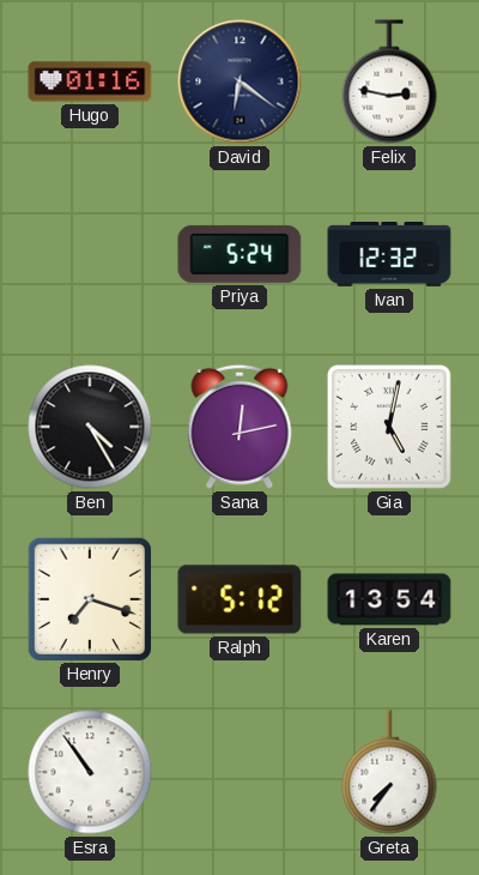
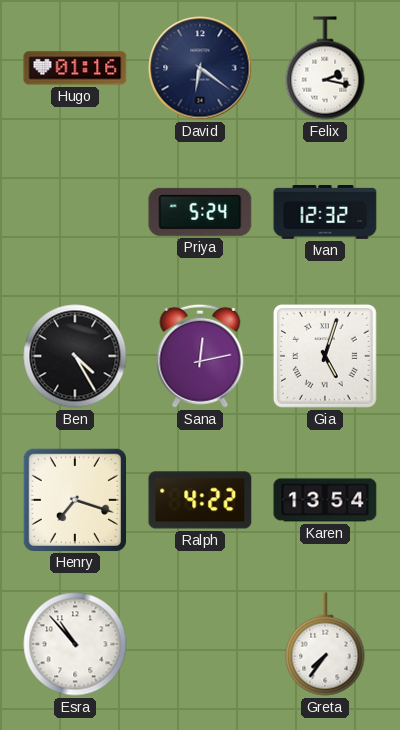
Felix: 2:47 -> 2:17 (325, 68)
Gia: 5:02 -> 5:03 (325, 356)
Ralph: 5:12 -> 4:22 (200, 500)
Esra: 10:54 -> 10:53 (75, 644)
